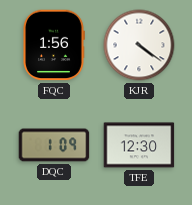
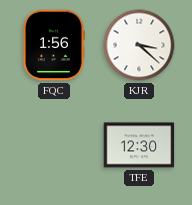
KJR: 4:21 -> 3:22 (139, 45)
DQC: 1:09 -> none (54, 145)
